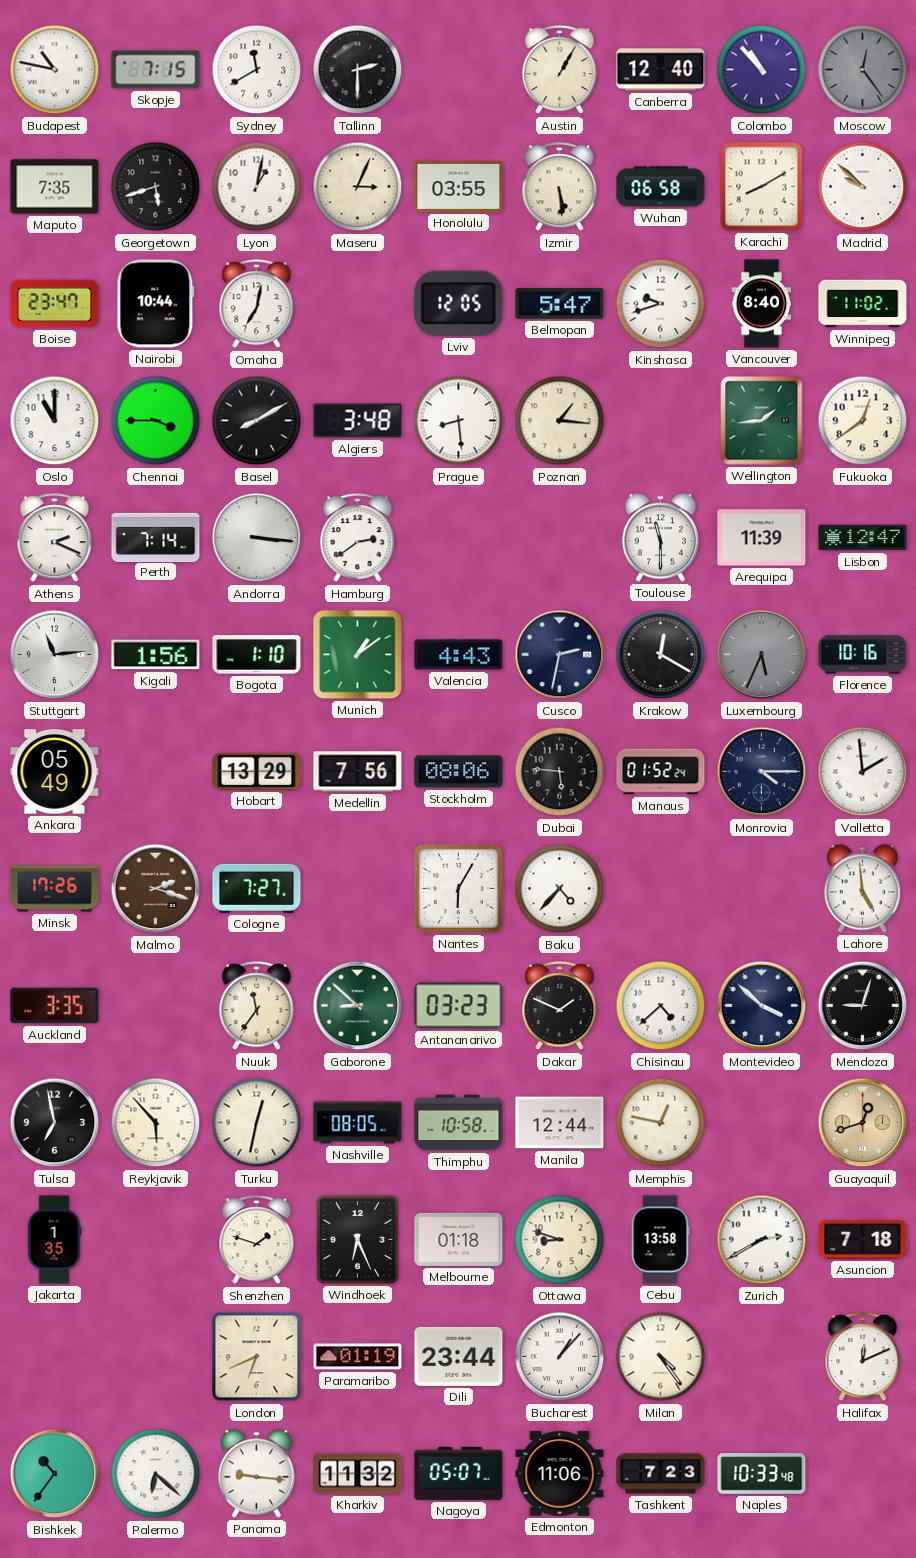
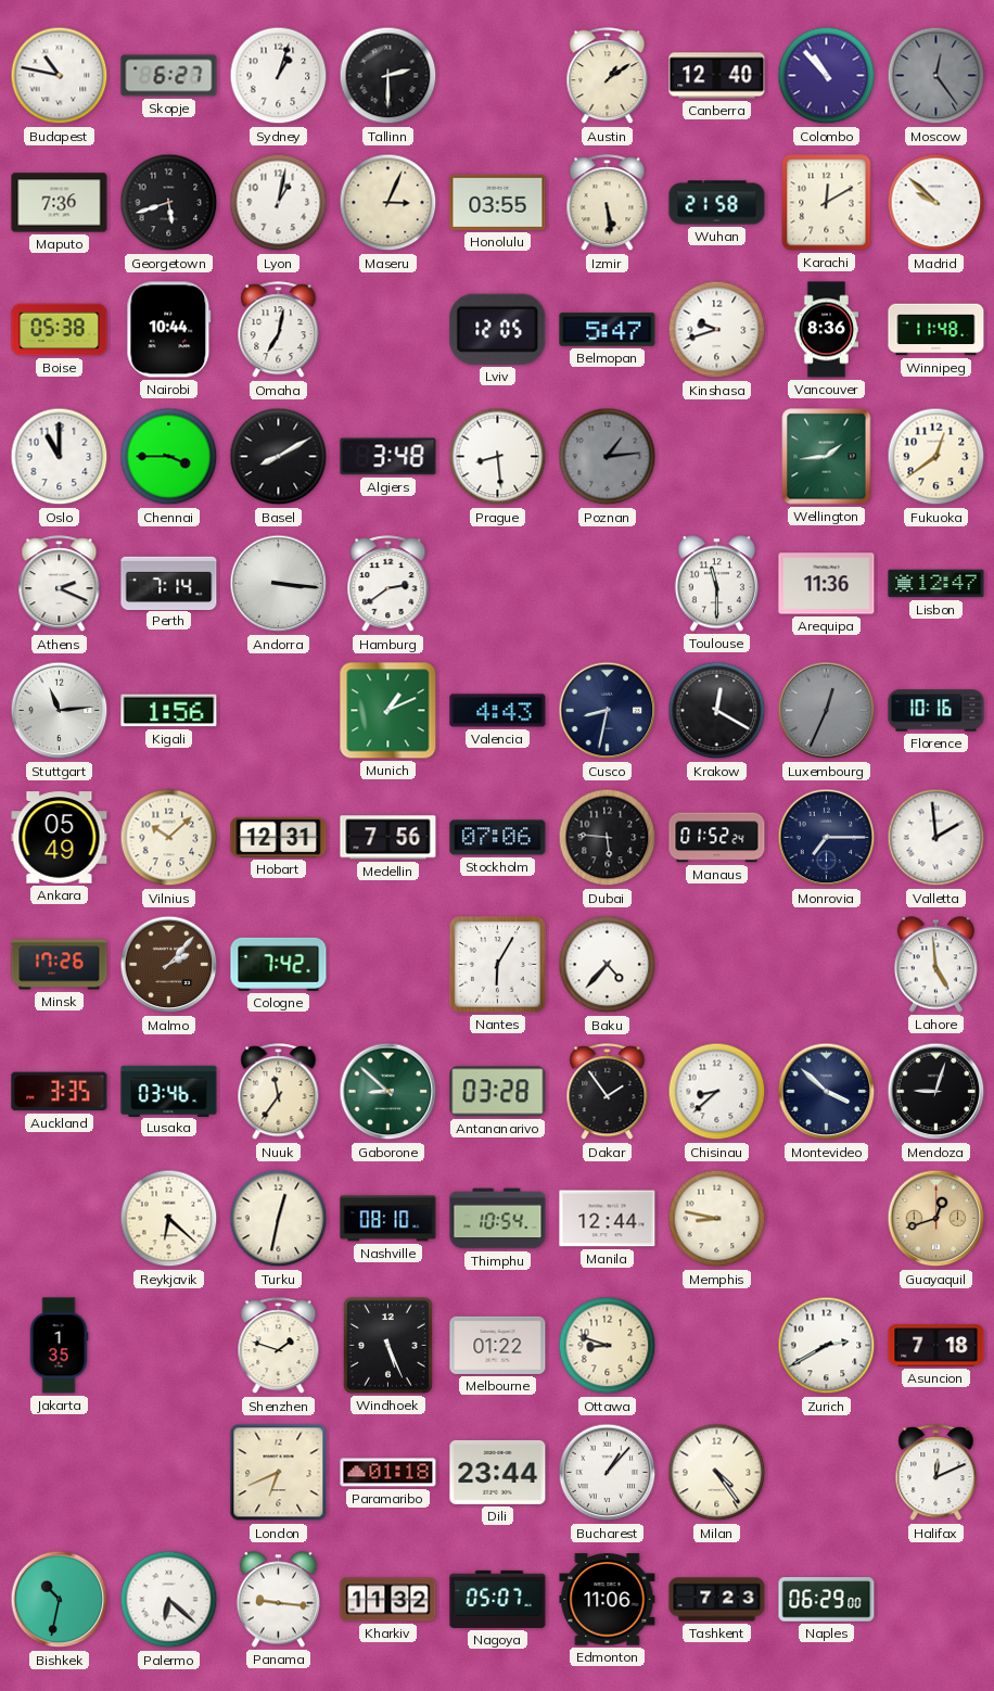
Skopje: 7:15 -> 6:27 (169, 76)
Sydney: 11:40 -> 1:03 (279, 76)
Austin: 1:05 -> 1:09 (608, 76)
Maputo: 7:35 -> 7:36 (60, 203)
Wuhan: 06:58 -> 21:58 (717, 203)
Karachi: 8:10 -> 12:10 (827, 203)
Boise: 23:47 -> 05:38 (60, 330)
Vancouver: 8:40 -> 8:36 (827, 330)
Winnipeg: 11:02 -> 11:48 (936, 330)
Poznan: 1:16 -> 1:14 (608, 457)
Poznan dial: cream -> grey (608, 457)
Arequipa: 11:39 -> 11:36 (827, 584)
Bogota: 1:10 -> none (257, 655)
Munich: 1:09 -> 1:11 (388, 711)
Cusco: 2:32 -> 8:32 (608, 711)
Luxembourg: 5:34 -> 12:34 (827, 711)
Vilnius: none -> 10:08 (169, 838)
Hobart: 13:29 -> 12:31 (279, 837)
Stockholm: 08:06 -> 07:06 (498, 838)
Monrovia: 4:15 -> 7:15 (827, 838)
Malmo: 2:18 -> 2:07 (169, 965)
Cologne: 7:27 -> 7:42 (279, 964)
Lusaka: none -> 03:46 (169, 1091)
Antananarivo: 03:23 -> 03:28 (498, 1092)
Dakar: 1:49 -> 1:54 (608, 1092)
Chisinau: 4:38 -> 8:38 (717, 1092)
Tulsa: 6:58 -> none (55, 1123)
Reykjavik: 5:53 -> 6:22 (169, 1219)
Nashville: 08:05 -> 08:10 (388, 1219)
Thimphu: 10:58 -> 10:54 (498, 1219)
Memphis: 12:47 -> 8:47 (717, 1219)
Windhoek: 6:26 -> 5:26 (387, 1345)
Melbourne: 01:18 -> 01:22 (498, 1345)
Cebu: 13:58 -> none (660, 1240)
Paramaribo: 01:19 -> 01:18 (388, 1473)
Bishkek: 10:36 -> 10:32 (60, 1600)
Naples: 10:33 -> 06:29 (827, 1600)
